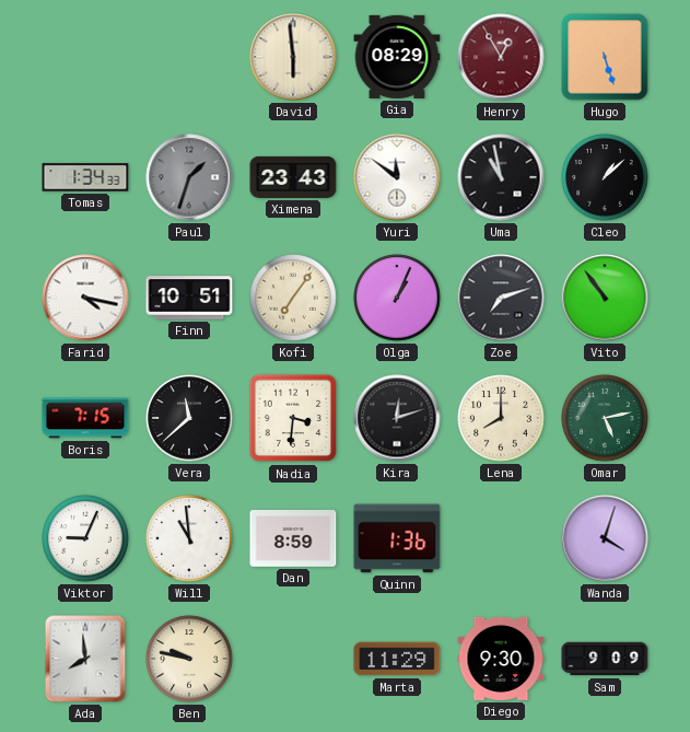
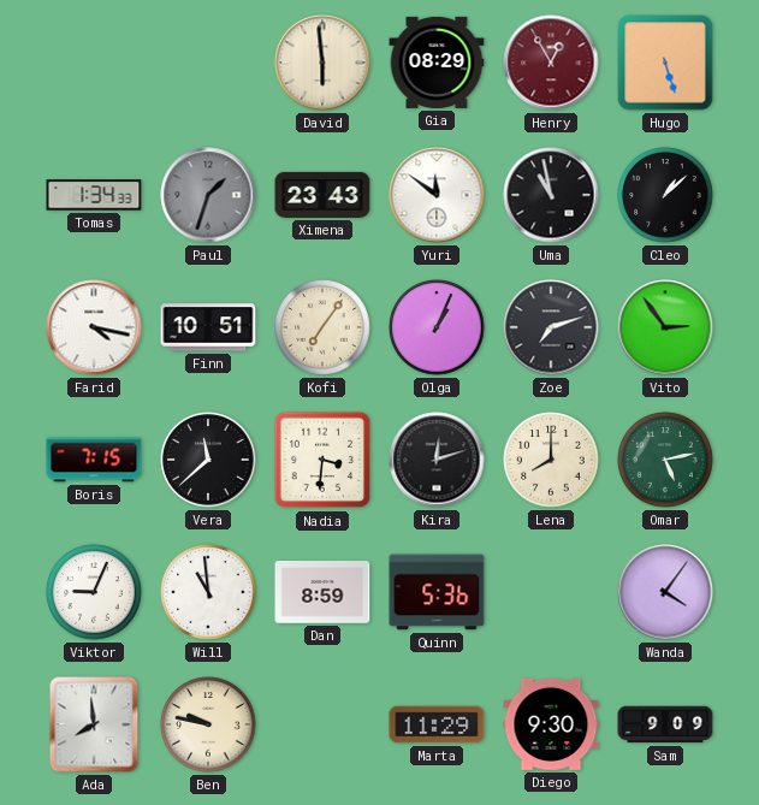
Vito: 10:54 -> 2:54 (665, 327)
Quinn: 1:36 -> 5:36 (437, 592)
Wanda: 4:03 -> 4:06 (665, 592)
